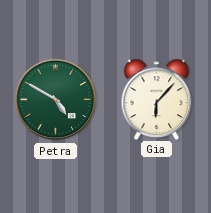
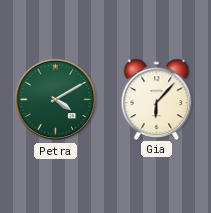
Petra: 4:50 -> 4:10 (56, 100)
